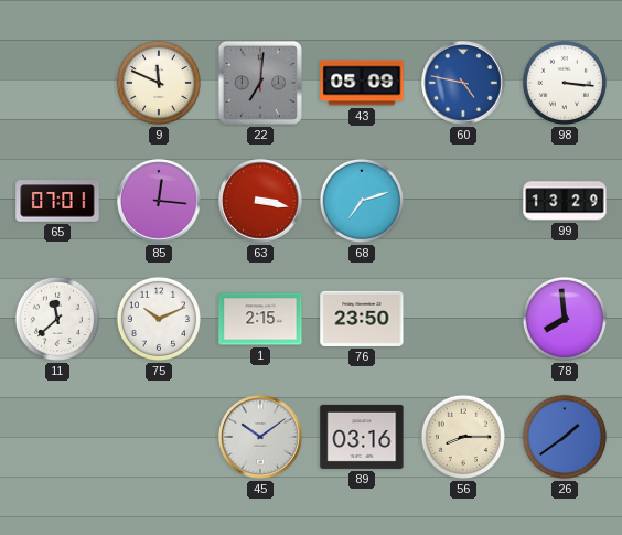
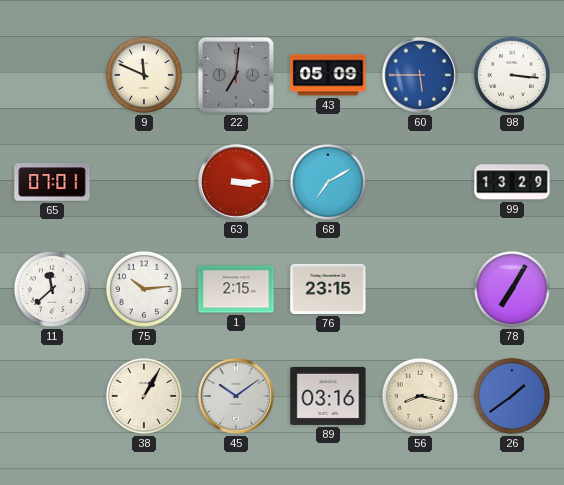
60: 4:47 -> 5:45 (420, 75)
85: 12:16 -> none (159, 201)
63: 3:17 -> 3:15 (236, 182)
68: 7:12 -> 7:10 (328, 182)
75: 10:11 -> 10:14 (144, 289)
76: 23:50 -> 23:15 (328, 289)
78: 7:59 -> 7:05 (512, 289)
38: none -> 1:05 (144, 396)
56: 8:15 -> 8:17 (420, 396)
